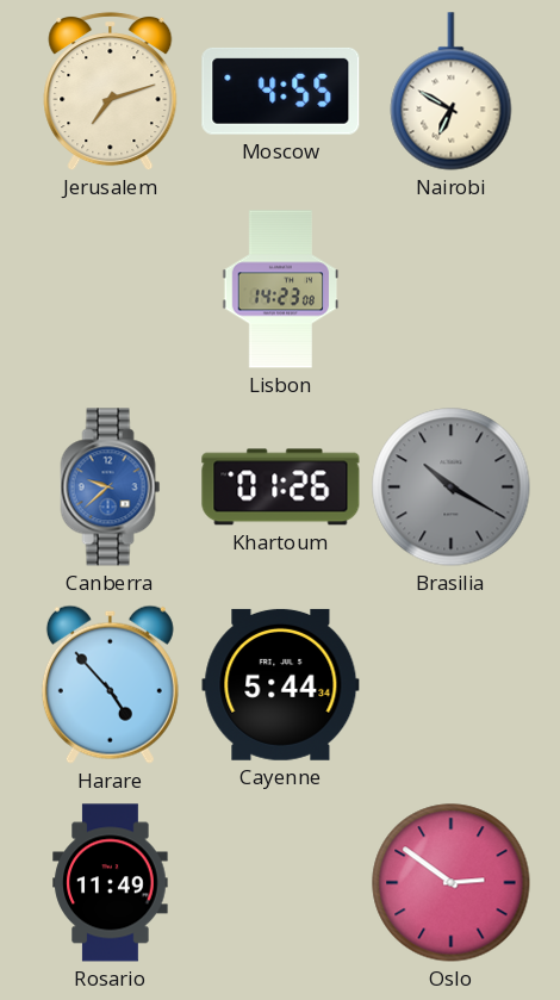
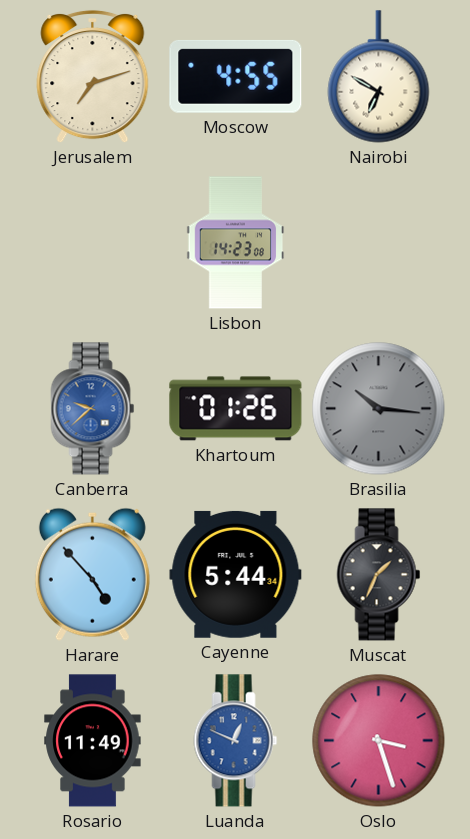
Brasilia: 10:20 -> 10:16 (379, 409)
Muscat: none -> 1:34 (379, 575)
Luanda: none -> 12:49 (236, 741)
Oslo: 2:51 -> 3:27 (379, 741)
